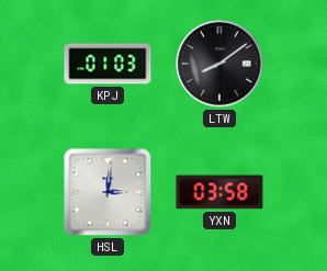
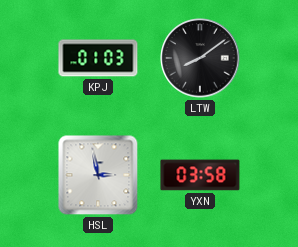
HSL: 3:01 -> 2:58 (98, 175)
